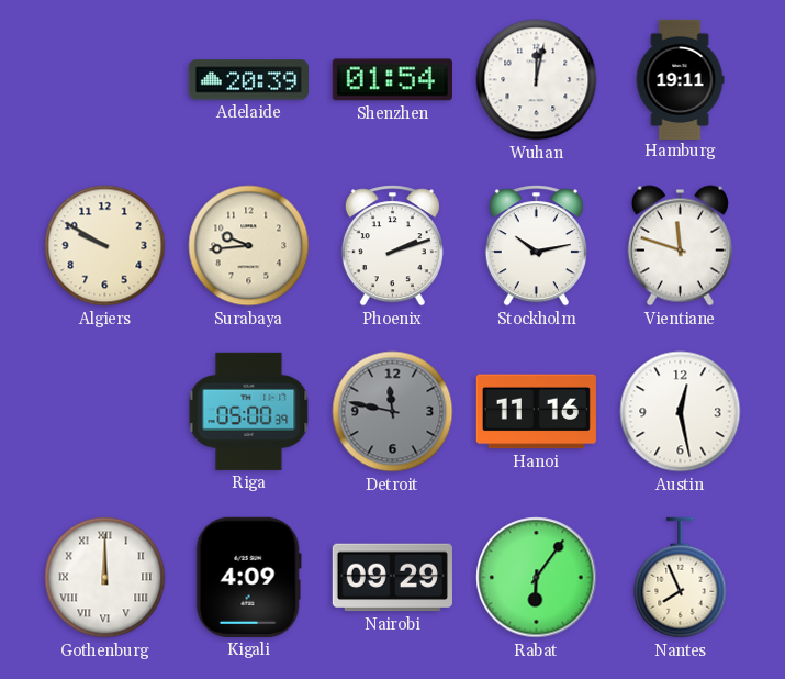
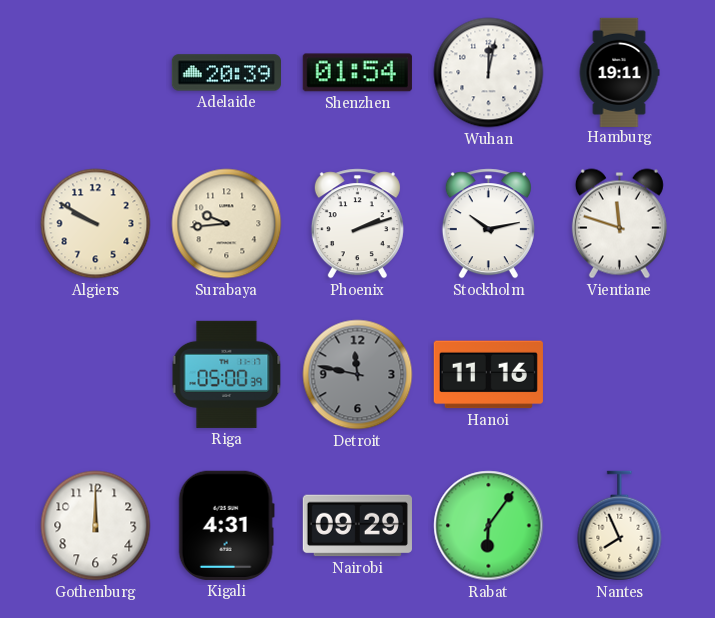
Austin: 12:28 -> none (681, 412)
Gothenburg numerals: Roman -> Arabic (96, 526)
Kigali: 4:09 -> 4:31 (226, 525)
